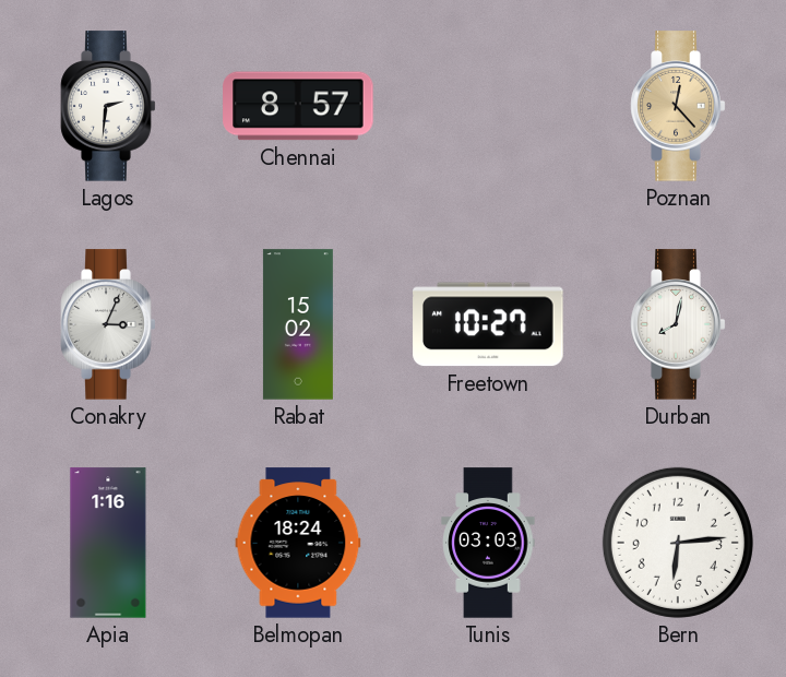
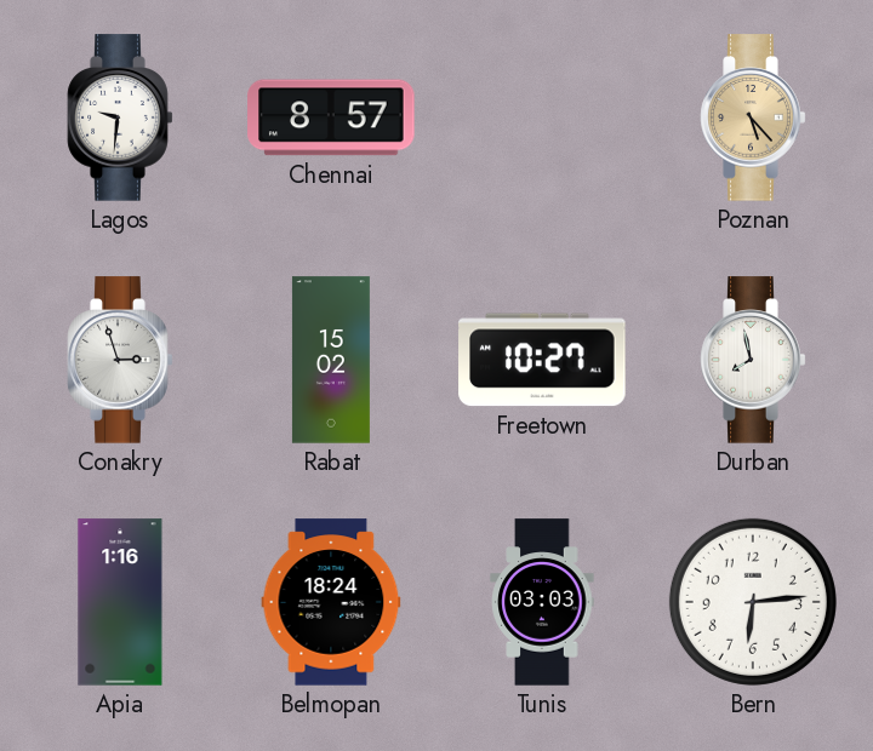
Lagos: 2:31 -> 9:31 (120, 117)
Poznan: 12:23 -> 5:23 (753, 117)
Conakry: 3:04 -> 2:57 (120, 360)
Durban: 8:02 -> 7:58 (753, 360)
